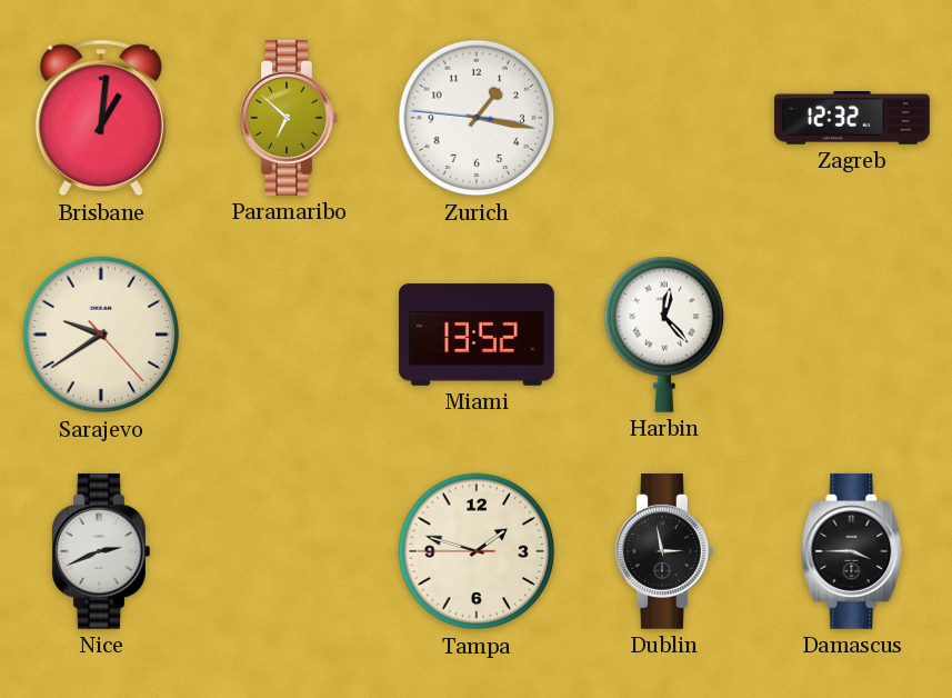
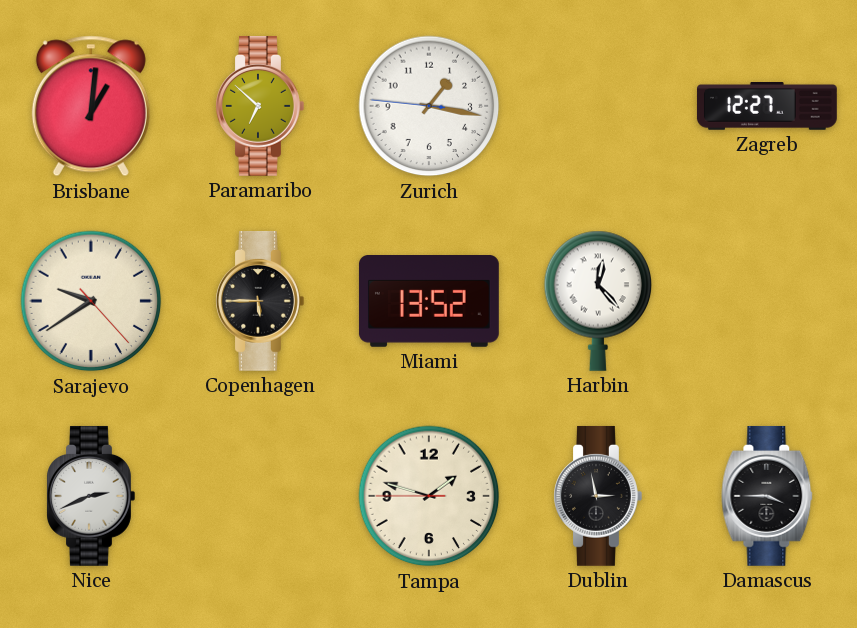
Zagreb: 12:32 -> 12:27 (767, 107)
Copenhagen: none -> 5:45 (260, 301)
